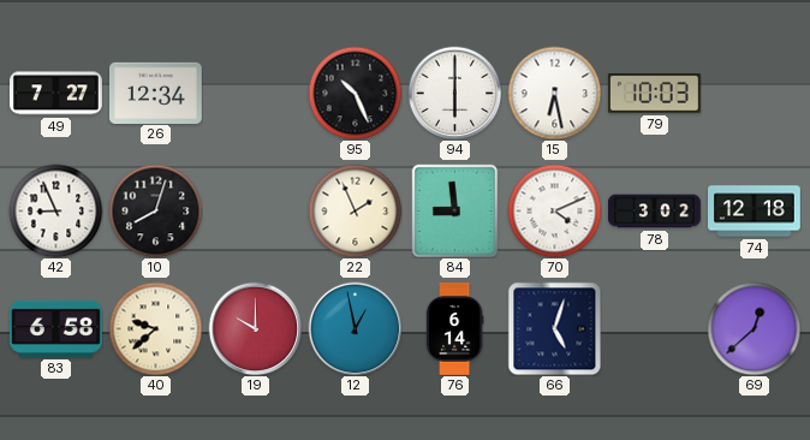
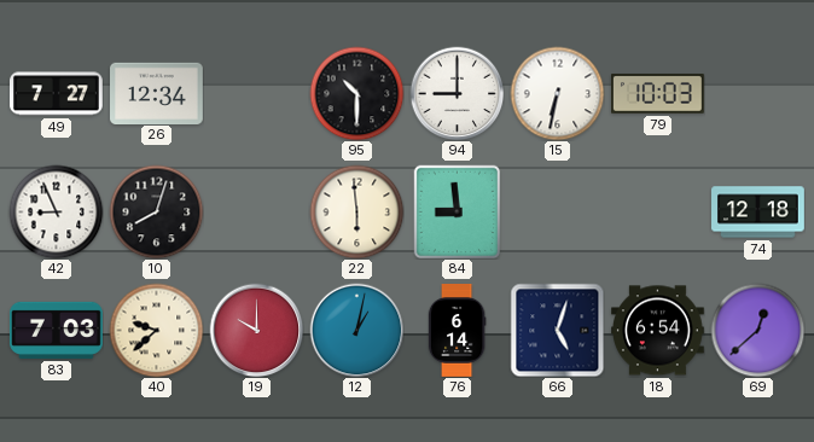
95: 10:26 -> 10:30 (356, 93)
94: 6:00 -> 9:00 (457, 93)
15: 6:28 -> 6:32 (557, 93)
22: 1:56 -> 5:59 (356, 211)
70: 4:11 -> none (554, 210)
78: 3:02 -> none (655, 212)
83: 6:58 -> 7:03 (57, 330)
12: 12:58 -> 1:02 (356, 330)
18: none -> 6:54 (658, 331)
